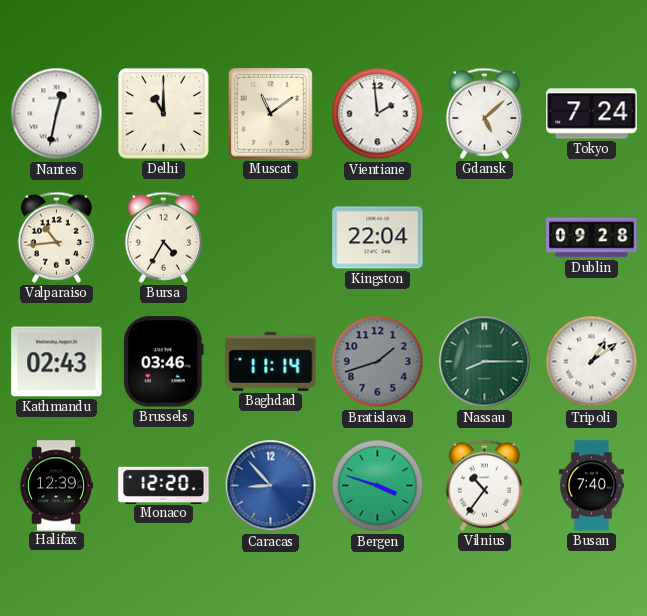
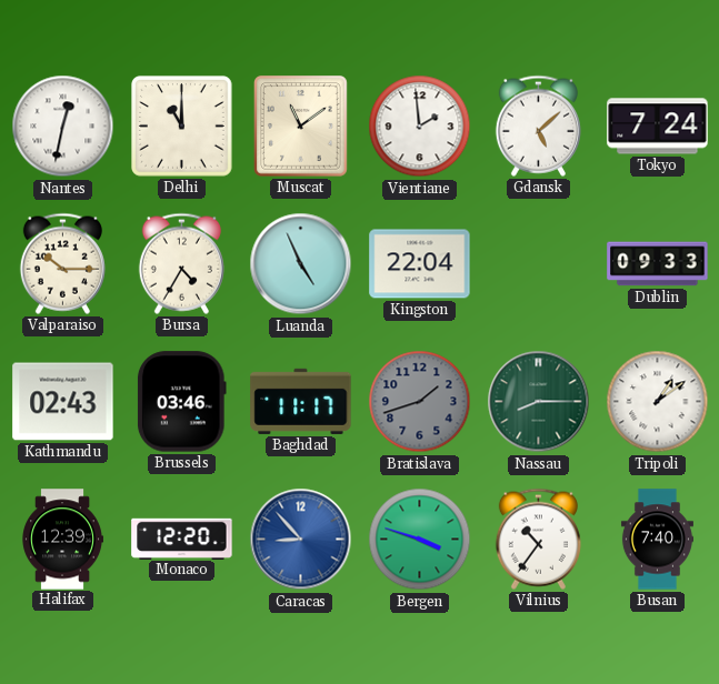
Valparaiso: 10:44 -> 10:15 (62, 263)
Luanda: none -> 4:56 (301, 264)
Dublin: 09:28 -> 09:33 (658, 264)
Baghdad: 11:14 -> 11:17 (301, 401)
